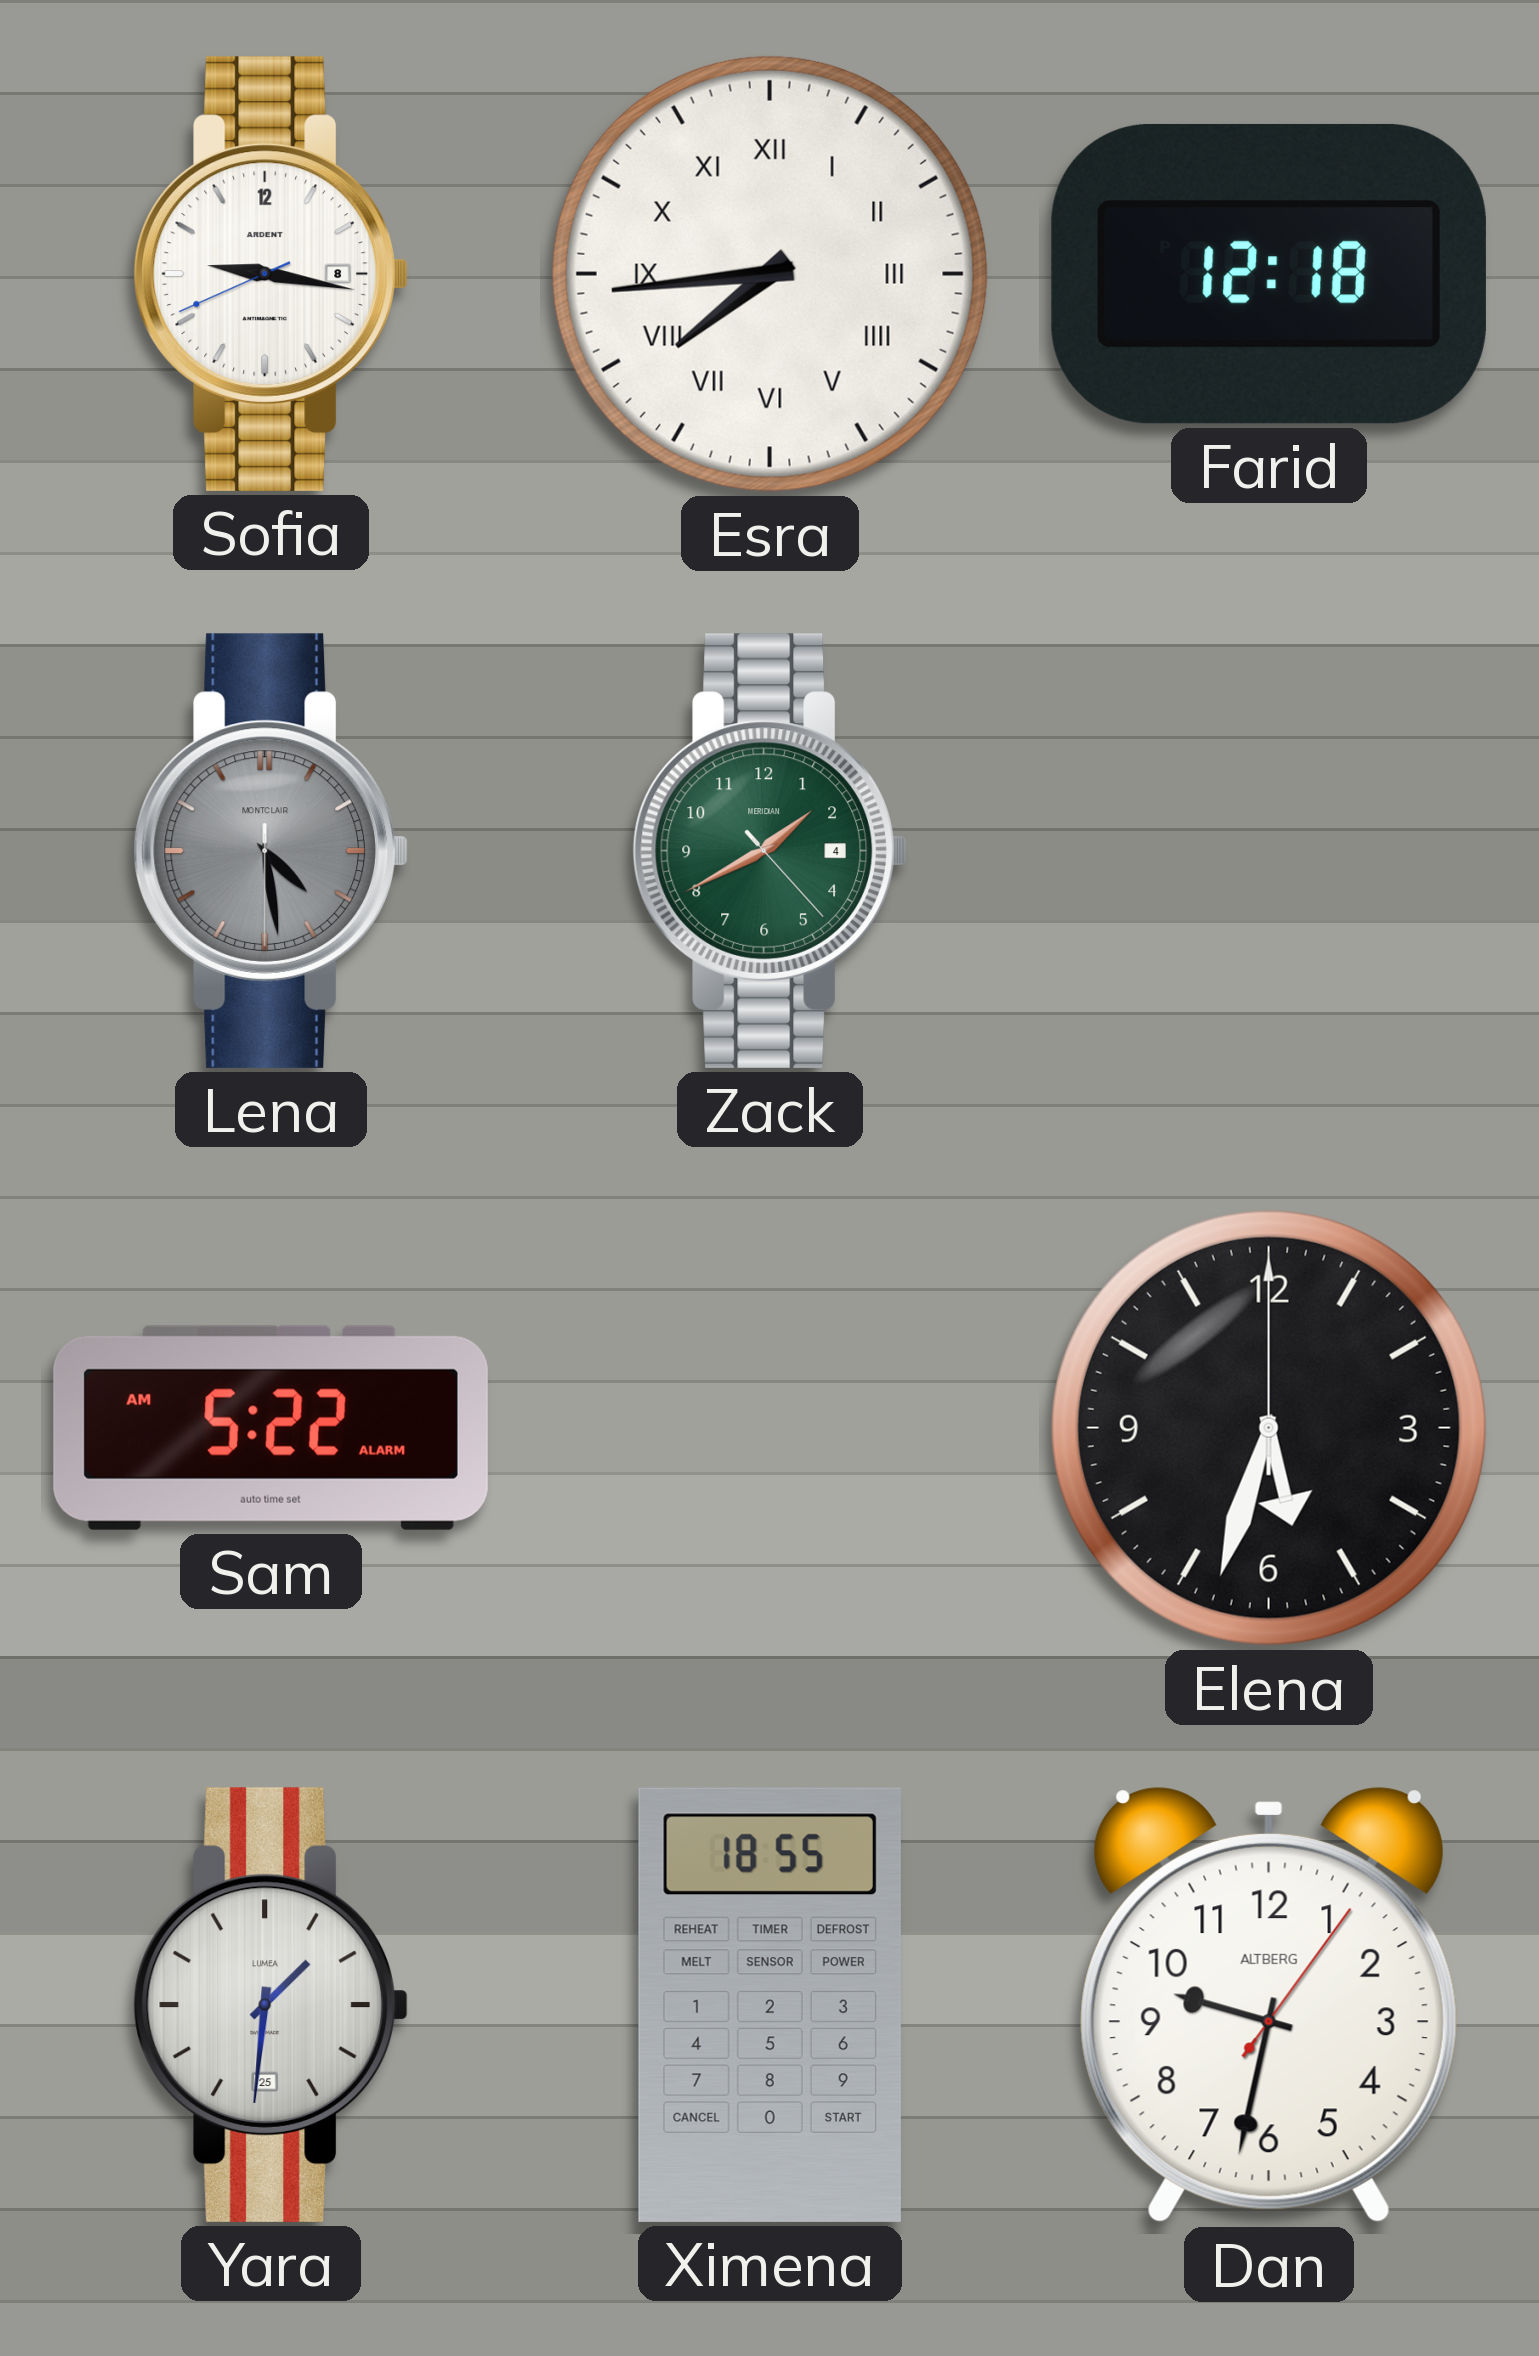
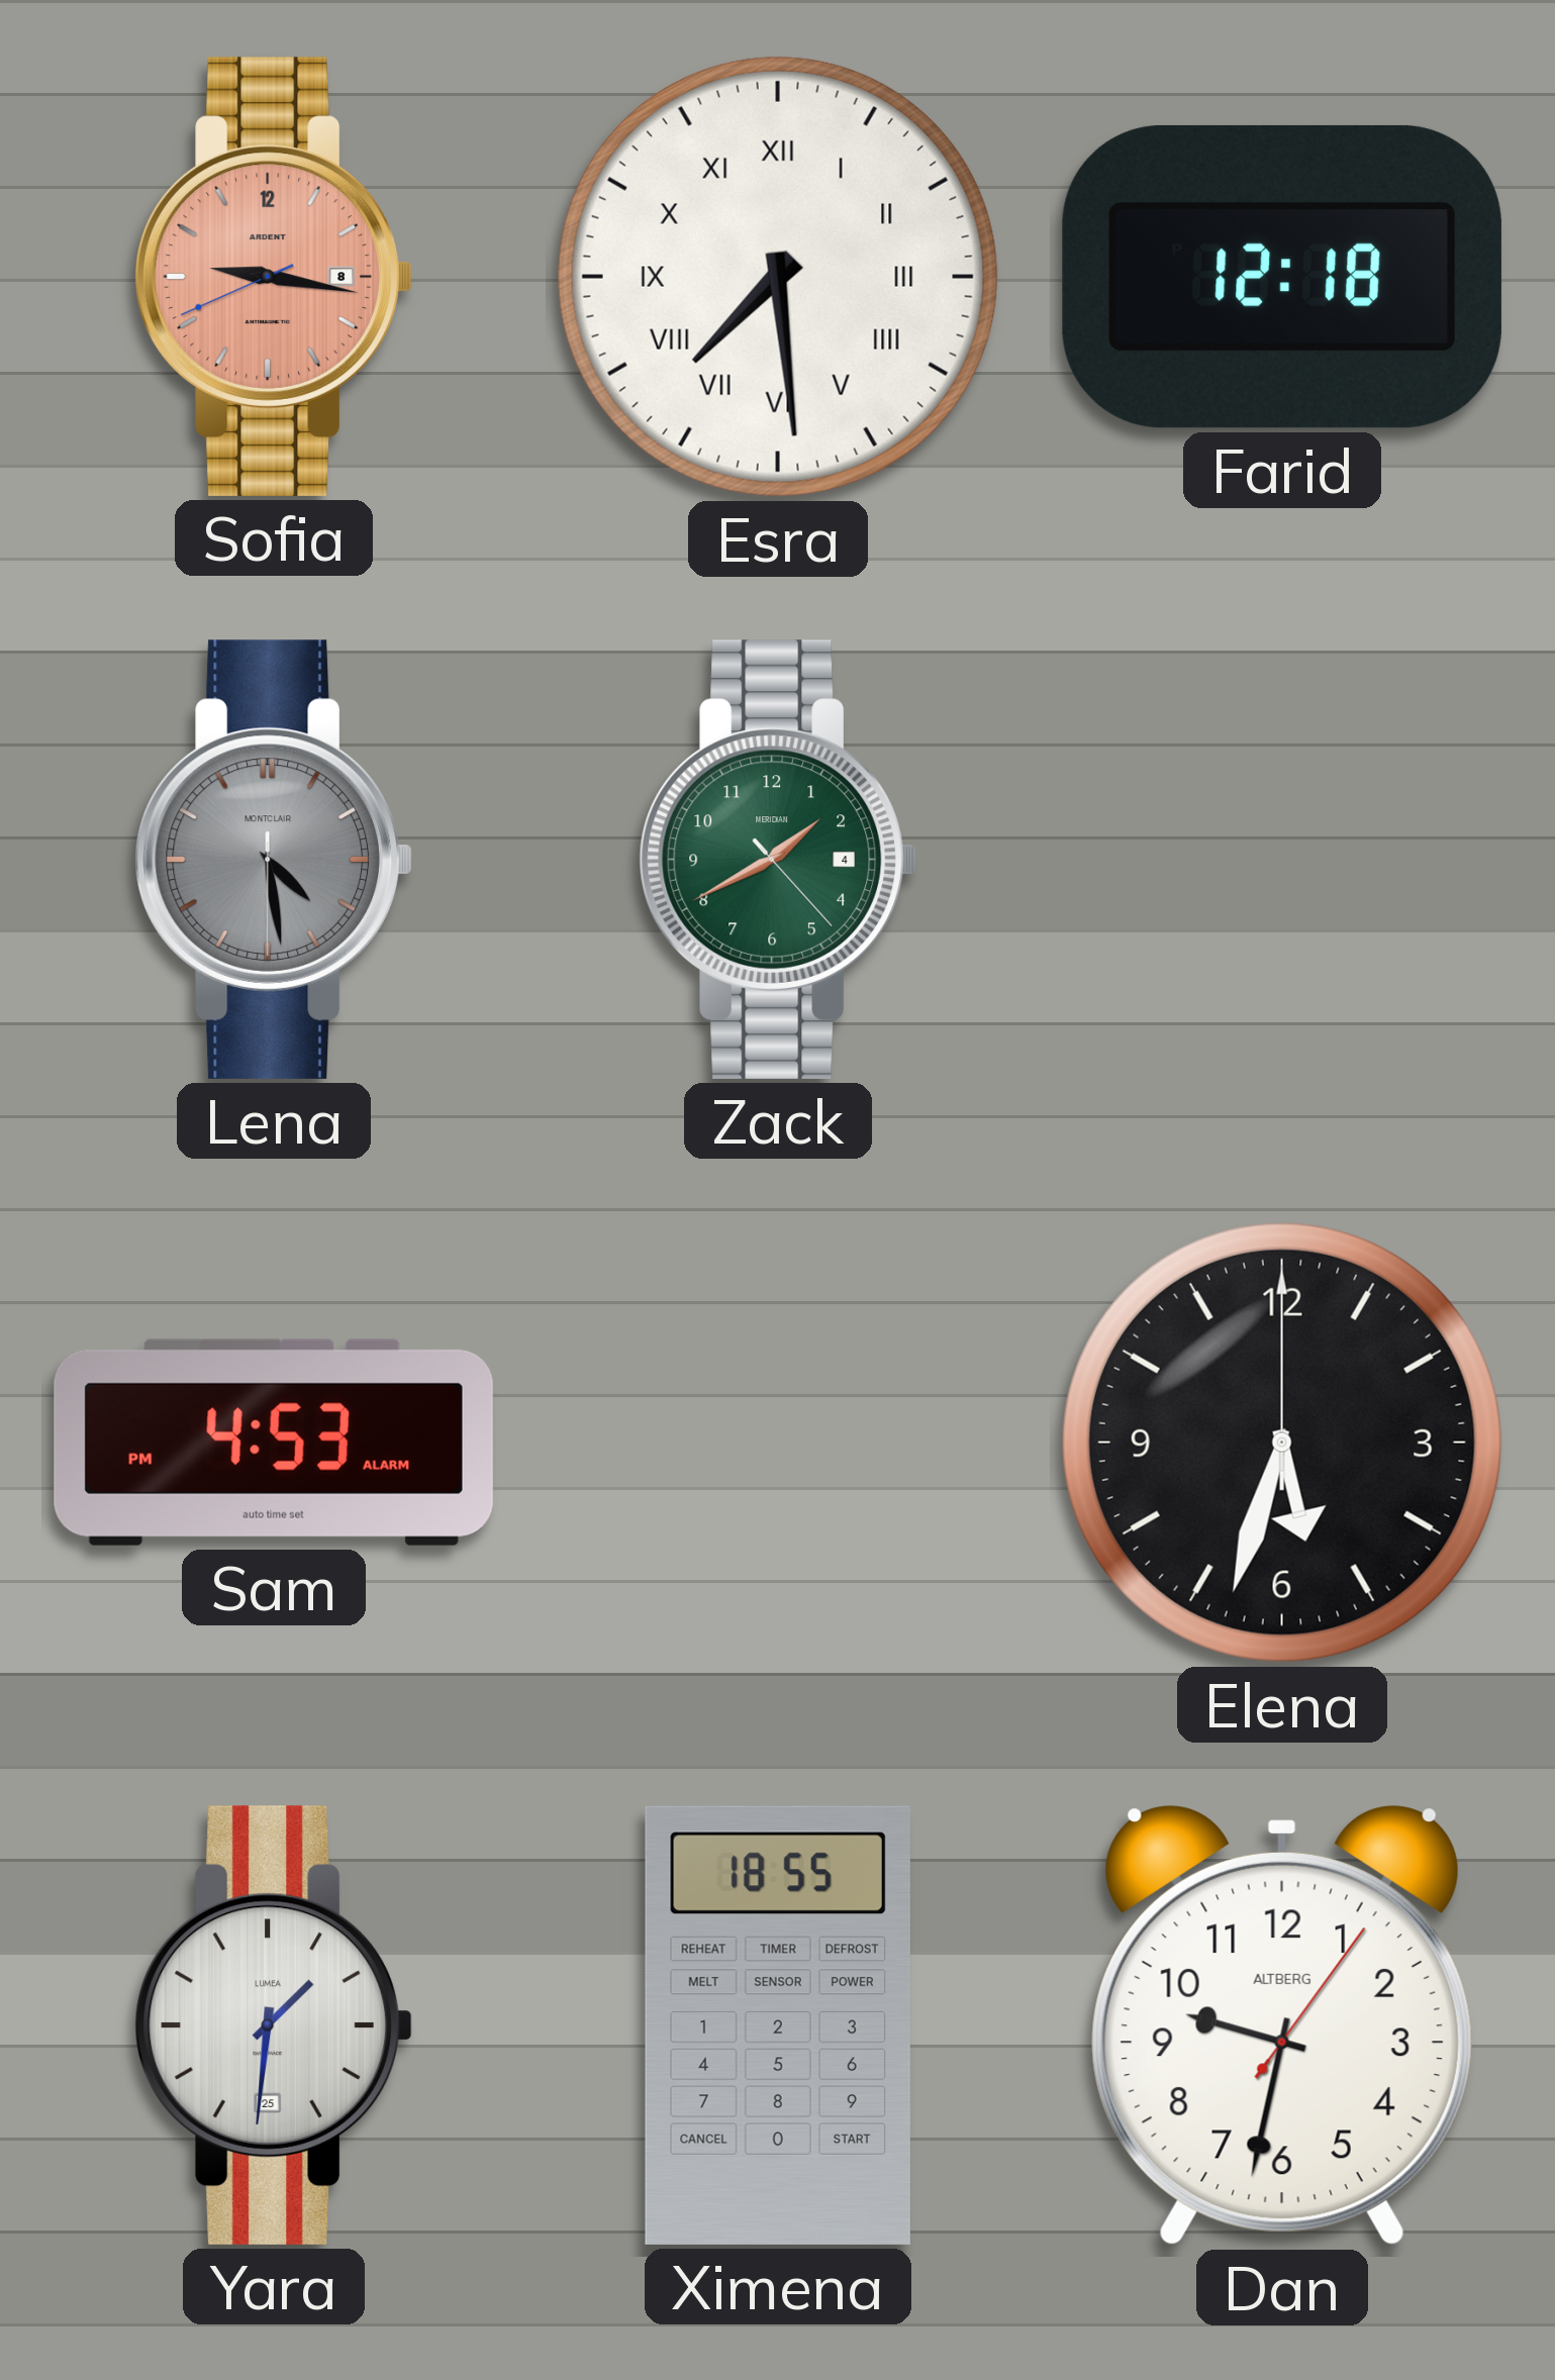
Sofia dial: white -> salmon (274, 277)
Esra: 7:44 -> 7:29 (778, 277)
Sam: 5:22 -> 4:53 (274, 1443)
